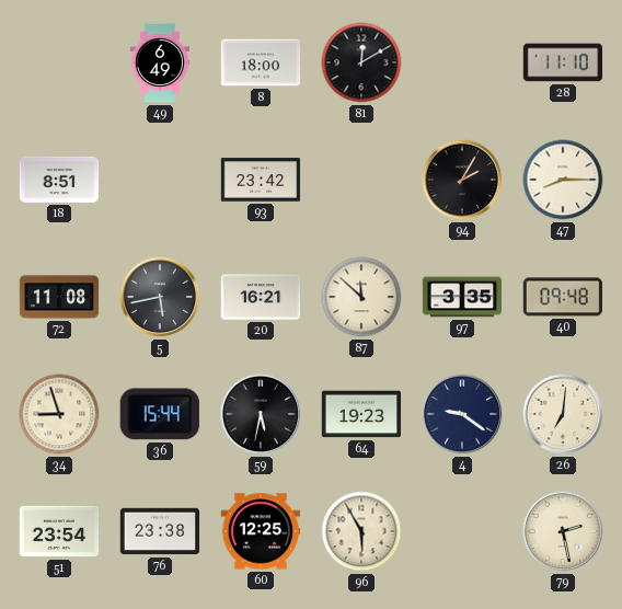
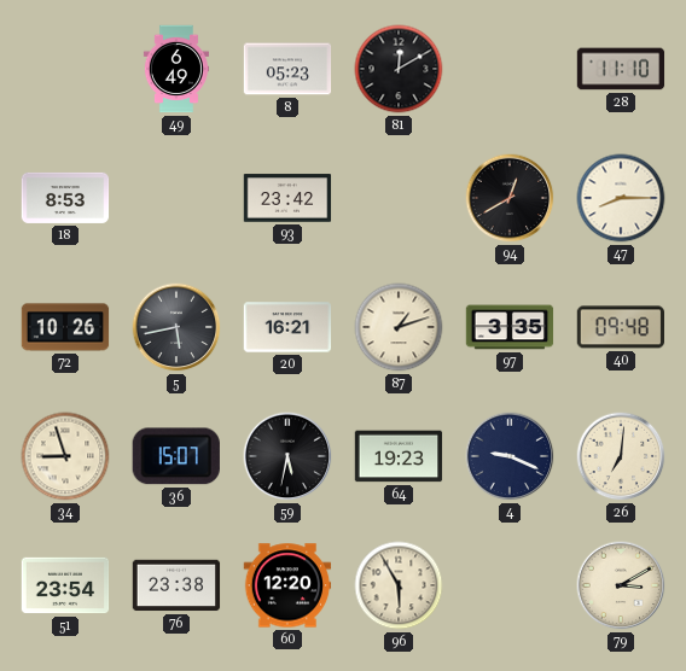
8: 18:00 -> 05:23 (287, 69)
18: 8:51 -> 8:53 (65, 198)
94: 2:05 -> 12:40 (510, 198)
72: 11:08 -> 10:26 (65, 327)
87: 11:52 -> 1:12 (399, 327)
36: 15:44 -> 15:07 (176, 456)
4: 9:21 -> 9:19 (510, 456)
60: 12:25 -> 12:20 (287, 585)
79: 2:28 -> 3:10 (621, 585)
